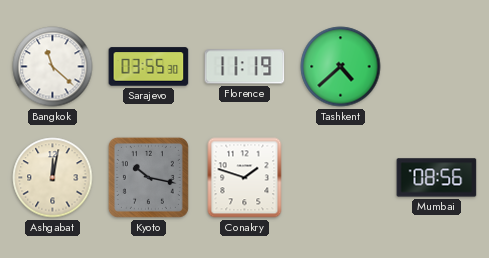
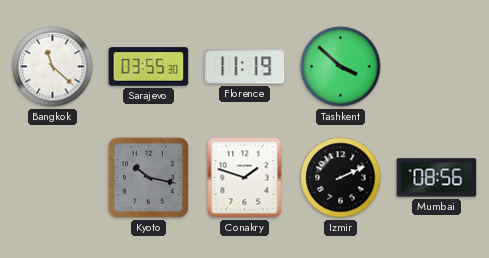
Tashkent: 4:38 -> 3:52 (341, 67)
Ashgabat: 12:02 -> none (53, 178)
Izmir: none -> 2:11 (341, 178)
